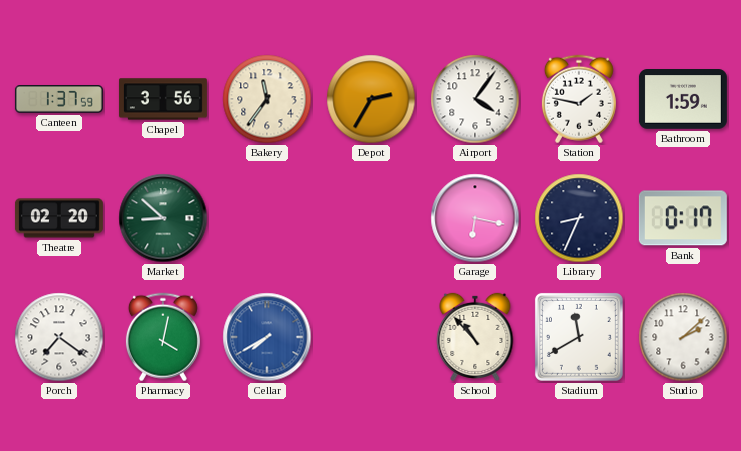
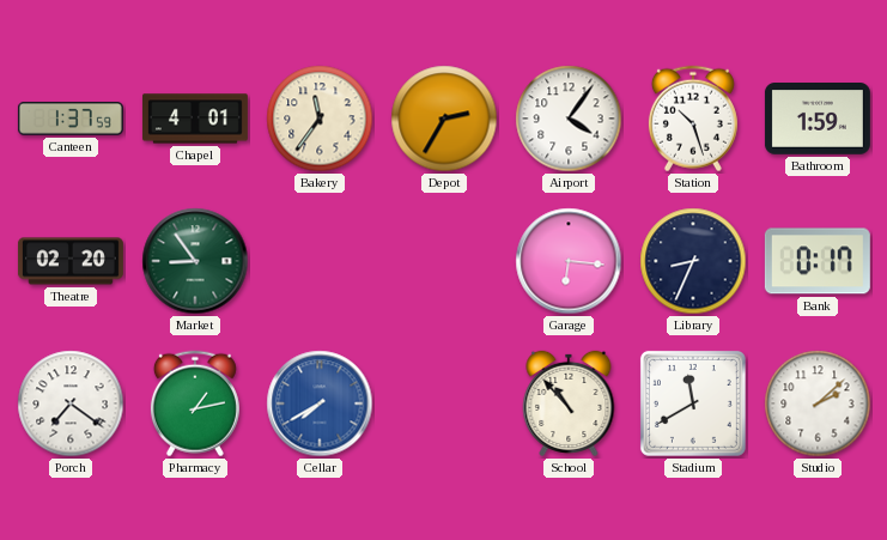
Chapel: 3:56 -> 4:01 (195, 119)
Station: 1:47 -> 10:27 (693, 119)
Market: 8:52 -> 8:54 (195, 261)
Garage: 6:17 -> 6:16 (569, 261)
Pharmacy: 4:02 -> 1:13 (195, 404)
